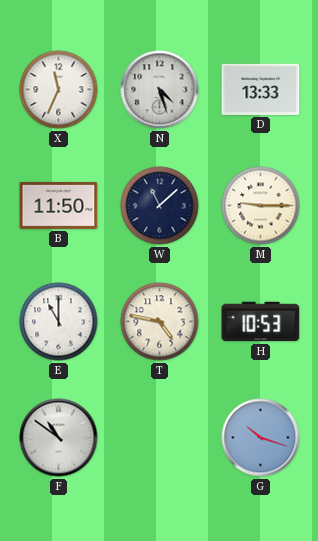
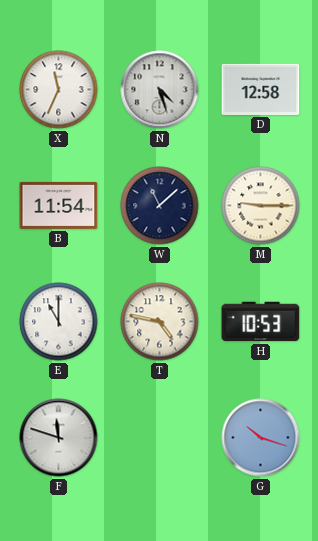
D: 13:33 -> 12:58 (261, 89)
B: 11:50 -> 11:54 (59, 205)
F: 10:51 -> 11:48 (59, 438)
